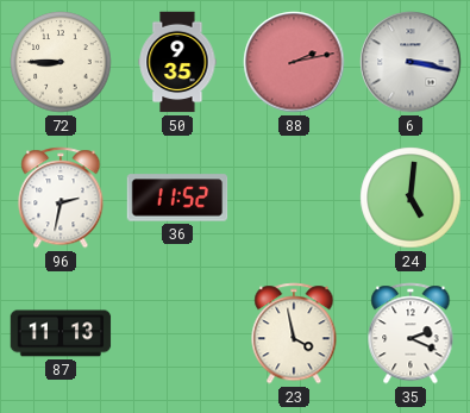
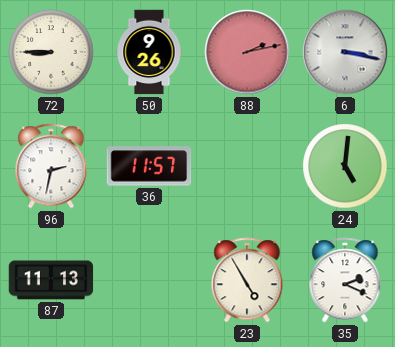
50: 9:35 -> 9:26 (149, 52)
36: 11:52 -> 11:57 (149, 166)
23: 3:58 -> 4:55 (247, 280)
